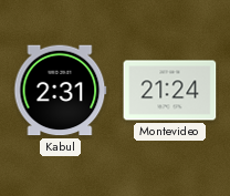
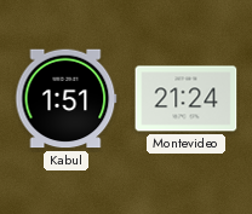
Kabul: 2:31 -> 1:51 (67, 99)
